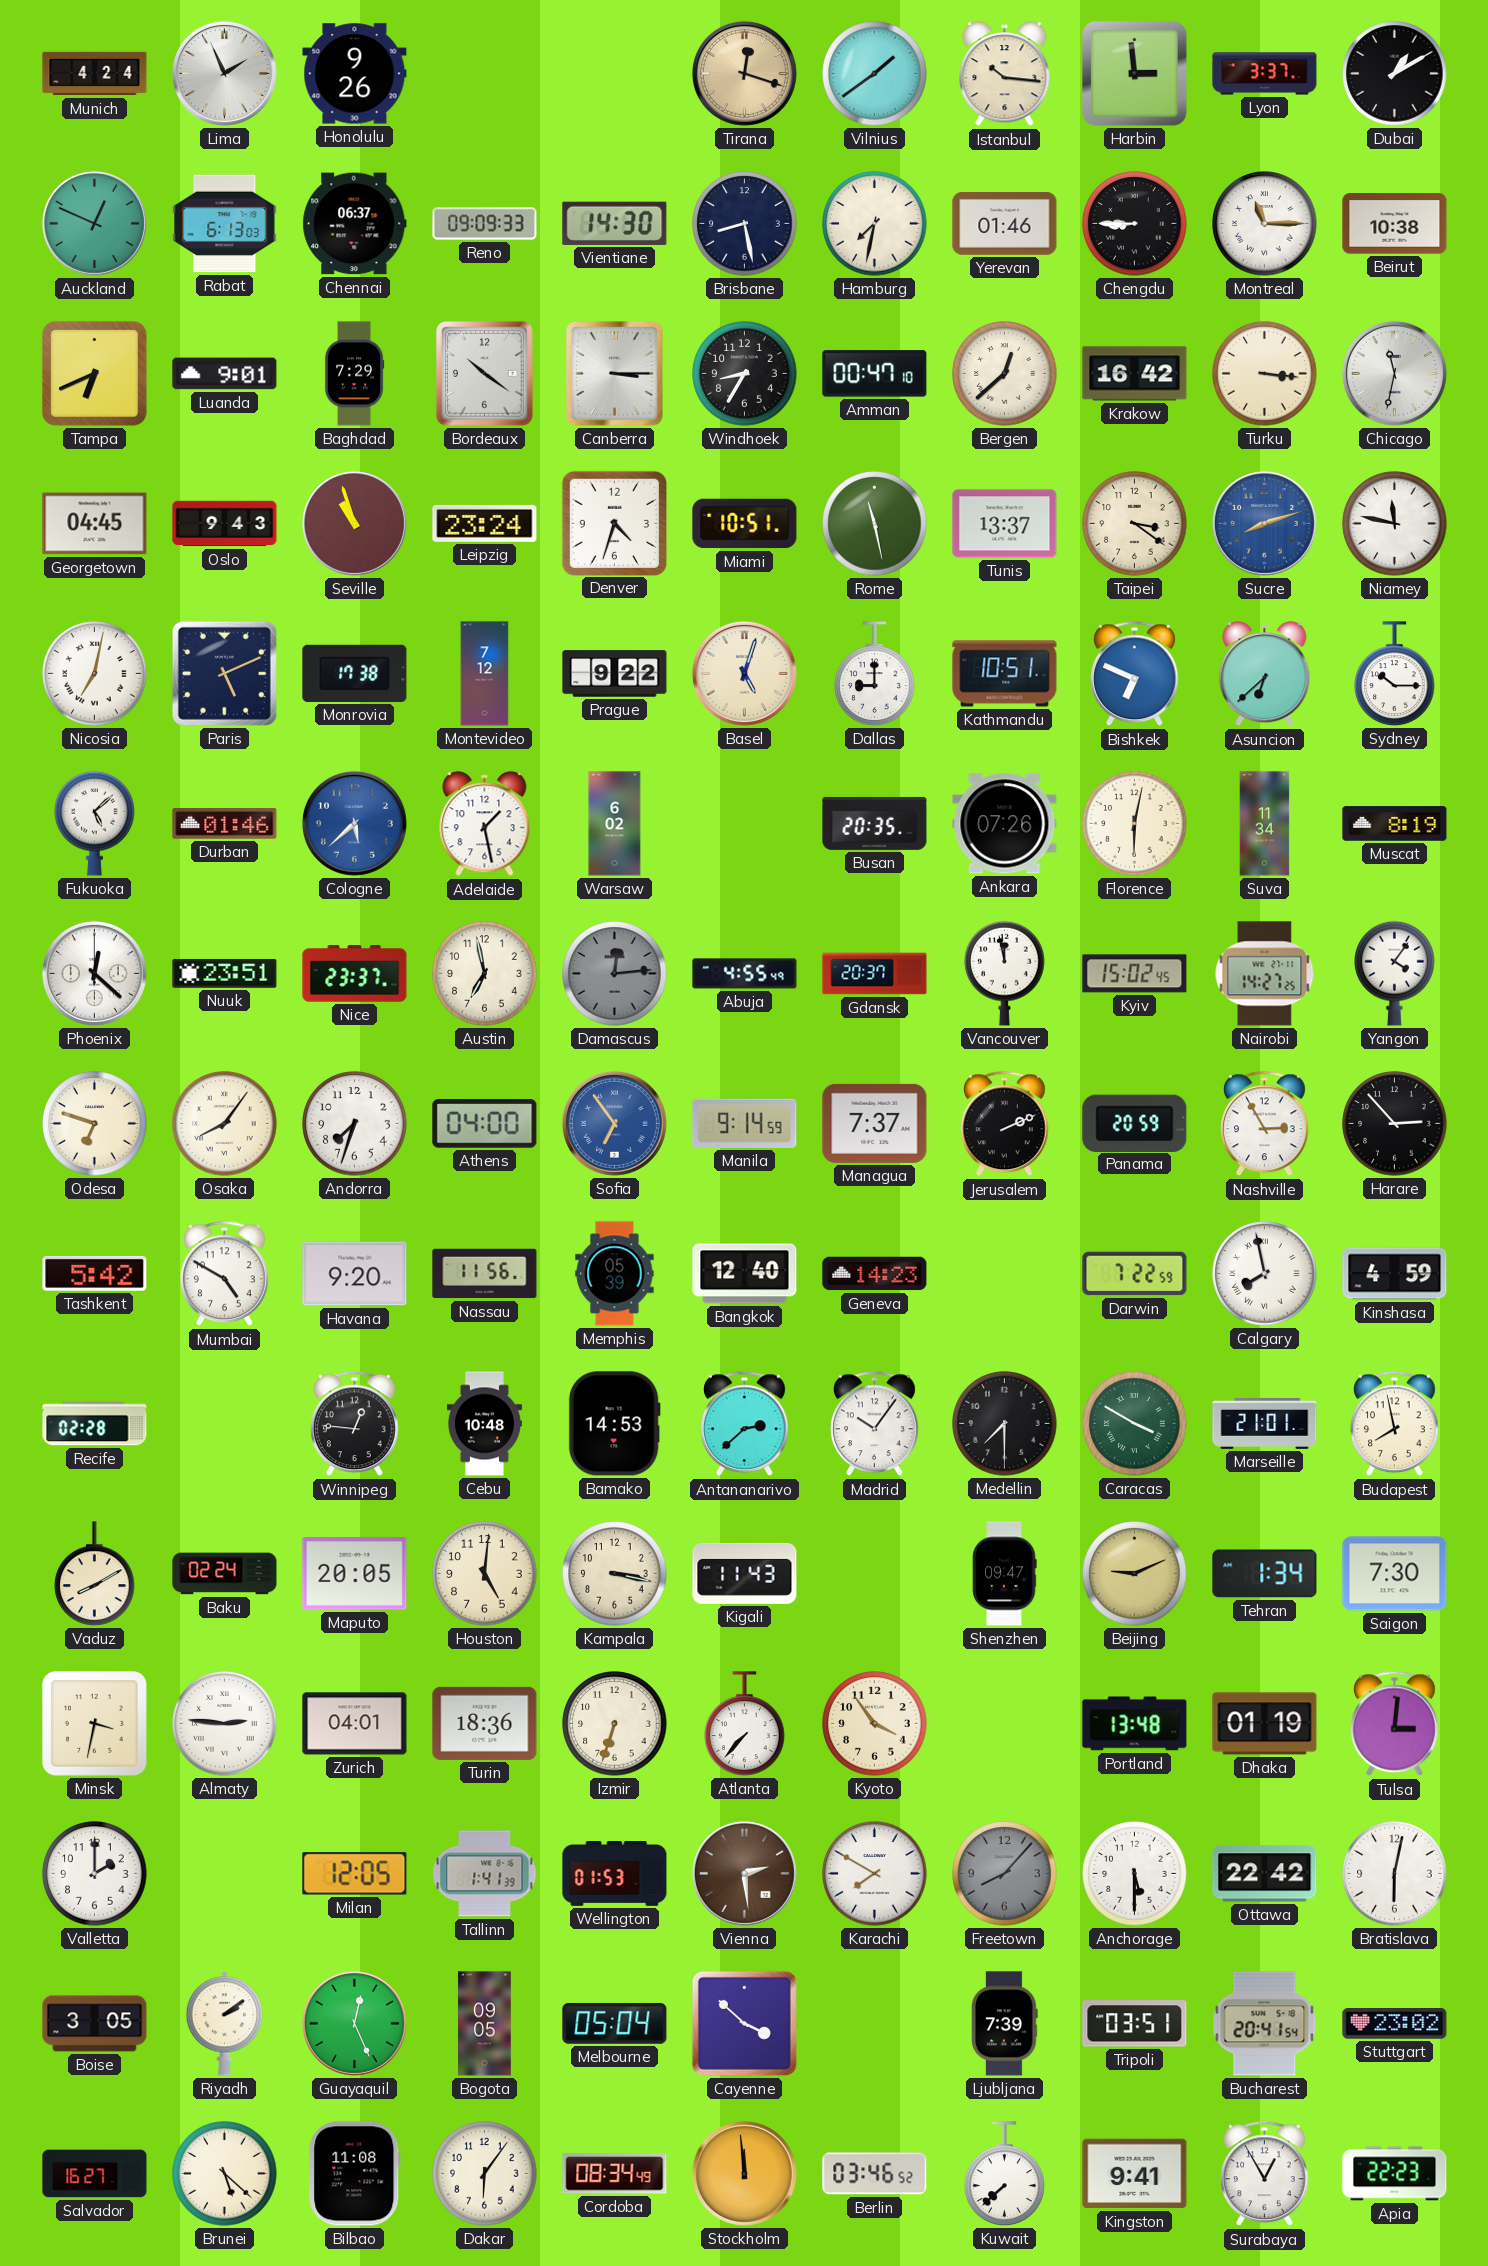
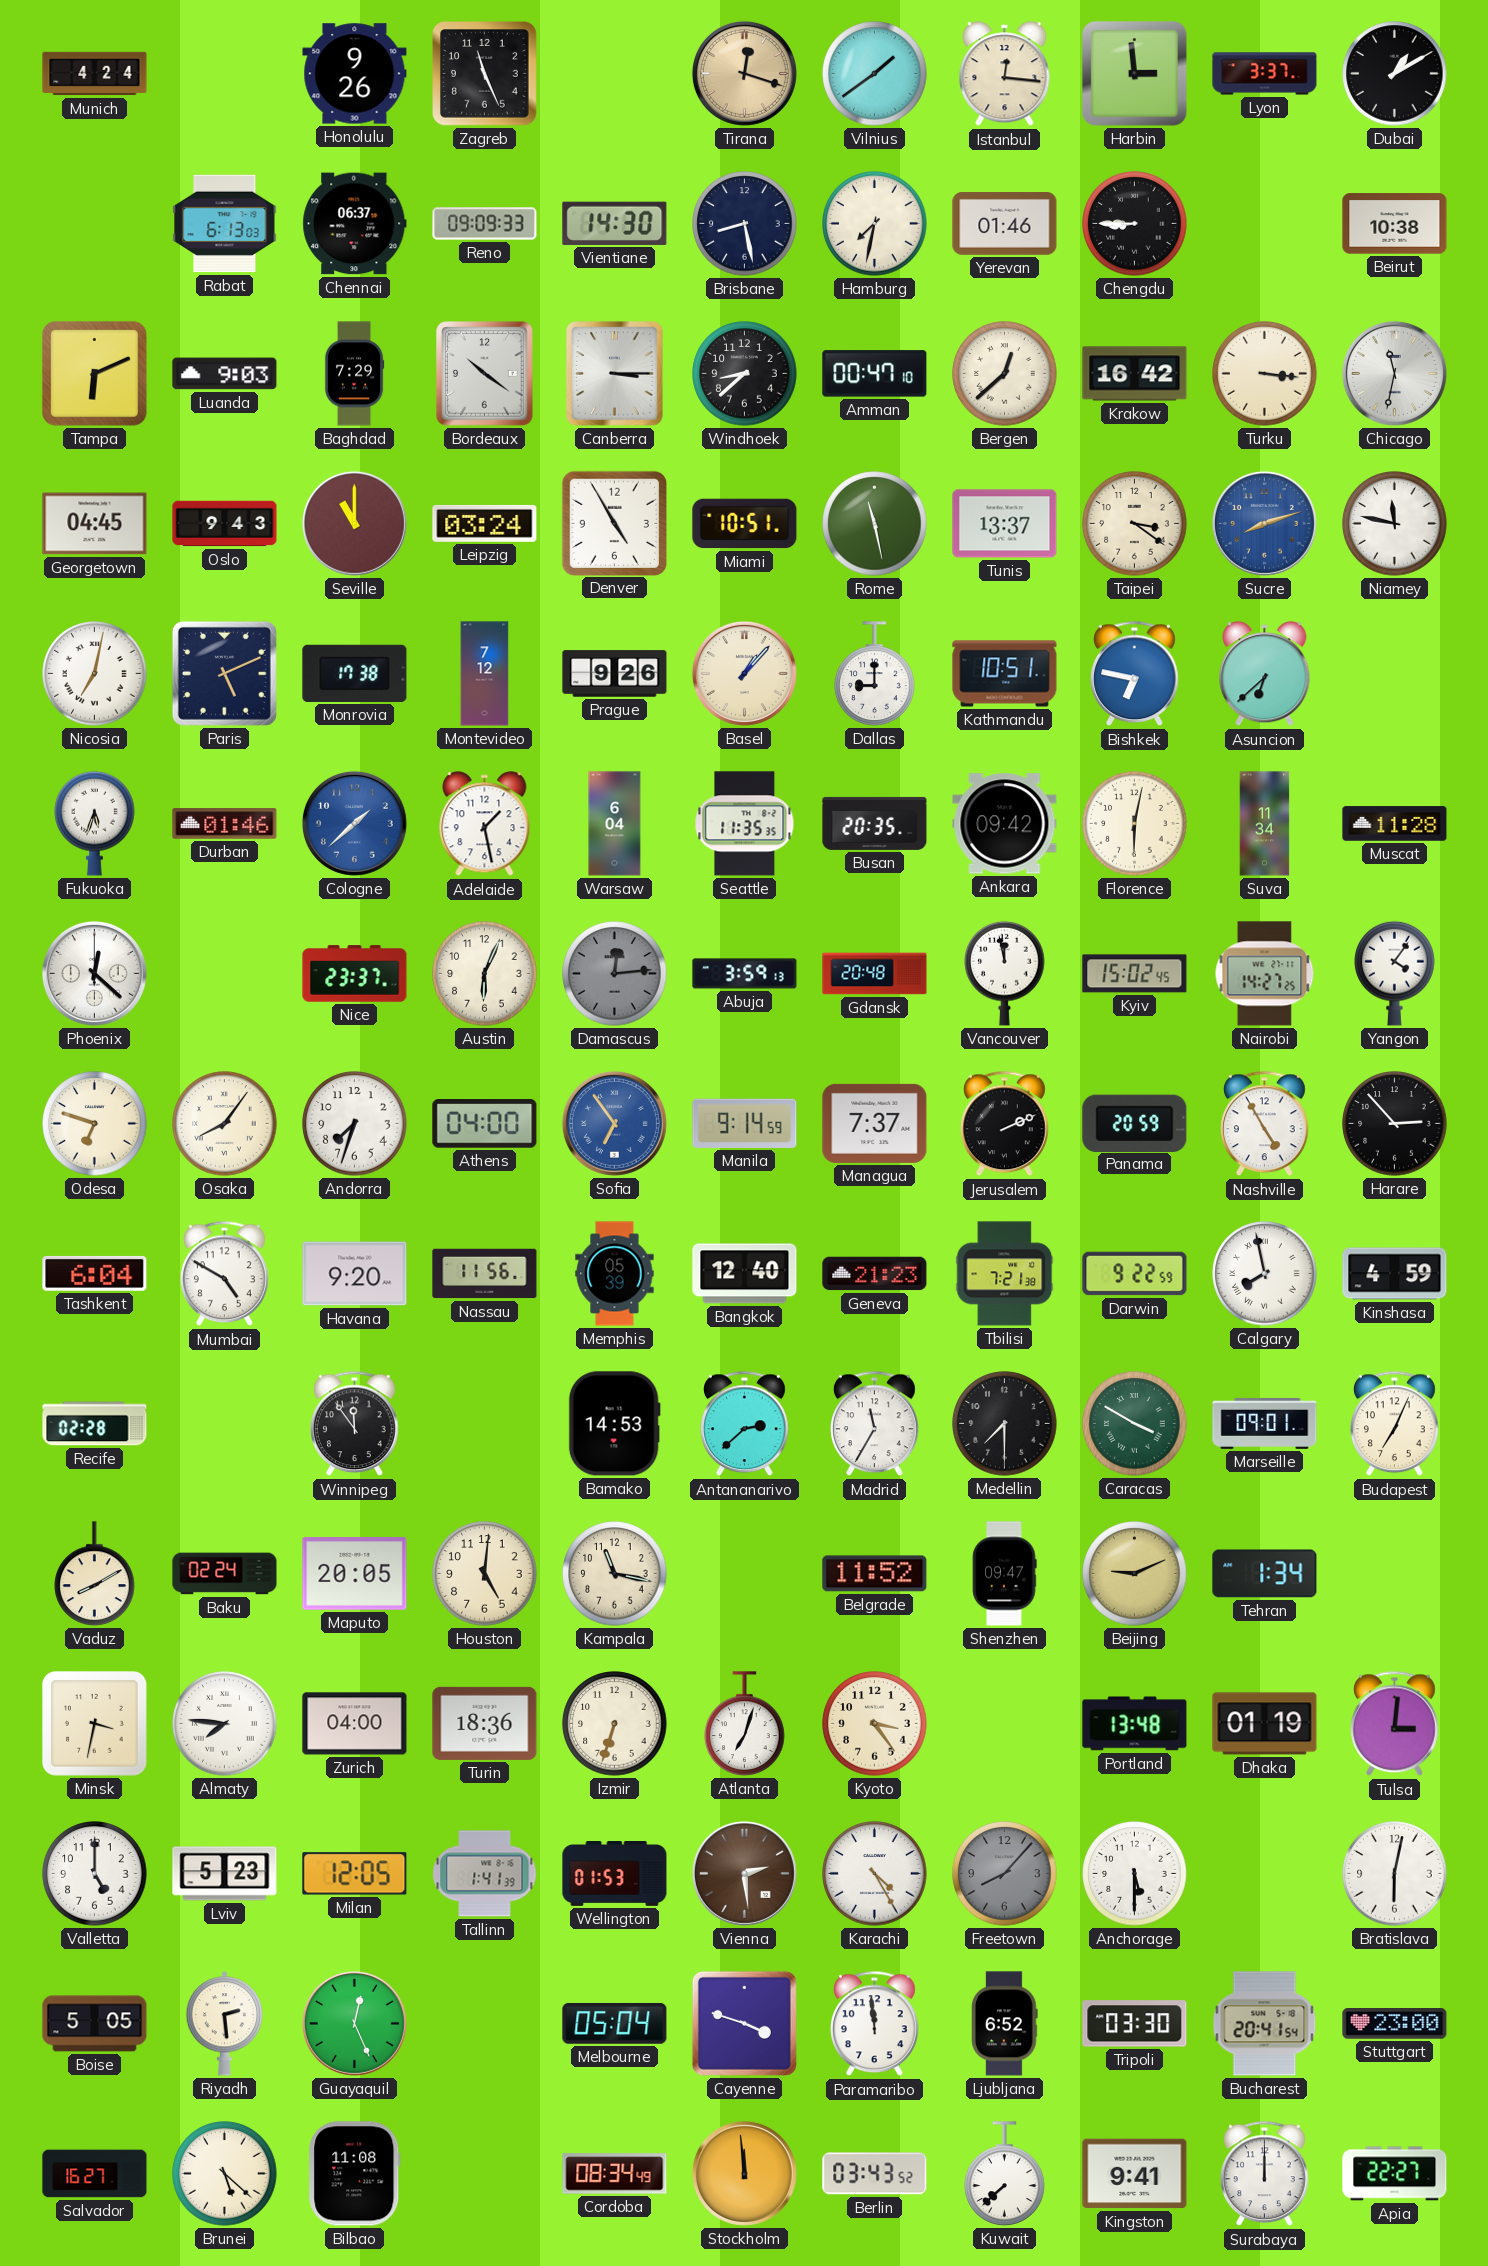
Lima: 1:56 -> none (224, 73)
Zagreb: none -> 11:26 (485, 74)
Istanbul: 10:16 -> 12:16 (1005, 74)
Auckland: 12:49 -> none (94, 223)
Montreal: 11:15 -> none (1265, 224)
Tampa: 6:41 -> 6:11 (95, 374)
Luanda: 9:01 -> 9:03 (225, 374)
Windhoek: 8:35 -> 8:38 (745, 374)
Seville: 10:57 -> 11:00 (354, 523)
Leipzig: 23:24 -> 03:24 (485, 523)
Denver: 4:33 -> 4:55 (614, 523)
Prague: 9:22 -> 9:26 (615, 674)
Basel: 5:03 -> 1:07 (744, 673)
Bishkek: 6:49 -> 6:47 (1135, 674)
Sydney: 10:15 -> none (1395, 674)
Fukuoka: 5:08 -> 5:33 (95, 823)
Cologne: 5:38 -> 1:38 (354, 823)
Warsaw: 6:02 -> 6:04 (615, 824)
Seattle: none -> 11:35 (745, 824)
Ankara: 07:26 -> 09:42 (1005, 824)
Muscat: 8:19 -> 11:28 (1395, 824)
Nuuk: 23:51 -> none (225, 973)
Austin: 6:58 -> 6:04 (485, 974)
Abuja: 4:55 -> 3:59 (745, 974)
Gdansk: 20:37 -> 20:48 (875, 974)
Nashville: 2:55 -> 4:55 (1265, 1124)
Tashkent: 5:42 -> 6:04 (95, 1273)
Geneva: 14:23 -> 21:23 (875, 1274)
Tbilisi: none -> 7:21 (1005, 1274)
Darwin: 7:22 -> 9:22 (1135, 1274)
Winnipeg: 12:46 -> 11:54 (355, 1424)
Cebu: 10:48 -> none (484, 1424)
Madrid: 10:06 -> 11:35 (875, 1424)
Marseille: 21:01 -> 09:01 (1265, 1423)
Budapest: 7:58 -> 7:04 (1395, 1424)
Kampala: 3:17 -> 11:17 (615, 1574)
Kigali: 11:43 -> none (745, 1573)
Belgrade: none -> 11:52 (875, 1574)
Saigon: 7:30 -> none (1395, 1574)
Almaty: 2:46 -> 7:46 (225, 1724)
Zurich: 04:01 -> 04:00 (355, 1724)
Atlanta: 7:37 -> 7:03 (745, 1724)
Kyoto: 3:54 -> 3:24 (875, 1724)
Valletta: 2:00 -> 5:00 (95, 1874)
Lviv: none -> 5:23 (225, 1874)
Karachi: 7:50 -> 4:25 (875, 1874)
Ottawa: 22:42 -> none (1265, 1874)
Boise: 3:05 -> 5:05 (95, 2024)
Riyadh: 2:09 -> 2:29 (224, 2024)
Bogota: 09:05 -> none (485, 2024)
Cayenne: 3:52 -> 3:48 (744, 2023)
Paramaribo: none -> 11:59 (875, 2024)
Ljubljana: 7:39 -> 6:52 (1005, 2024)
Tripoli: 03:51 -> 03:30 (1135, 2024)
Stuttgart: 23:02 -> 23:00 (1395, 2024)
Dakar: 6:06 -> none (485, 2174)
Berlin: 03:46 -> 03:43 (875, 2174)
Surabaya: 12:55 -> 12:00 (1265, 2174)
Apia: 22:23 -> 22:27 (1395, 2174)
